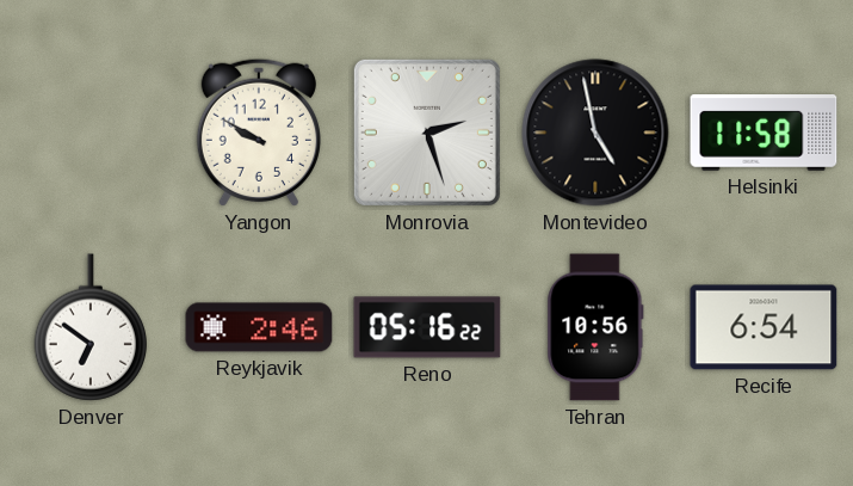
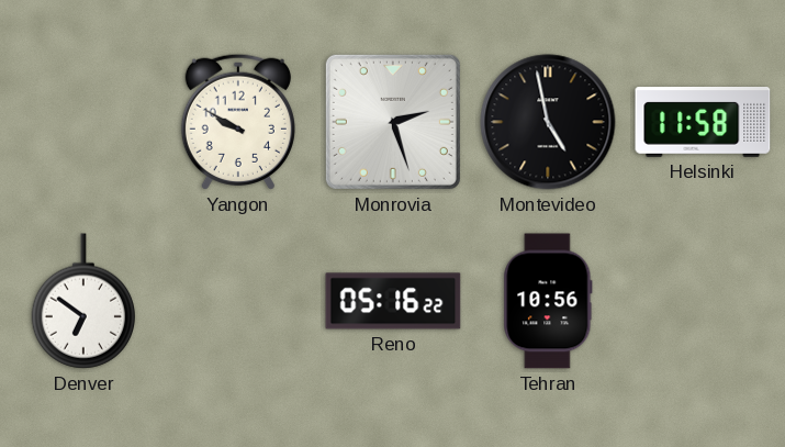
Reykjavik: 2:46 -> none (259, 327)
Recife: 6:54 -> none (764, 327)
